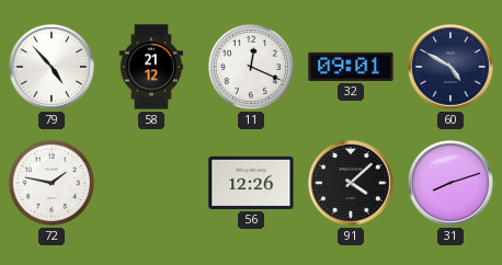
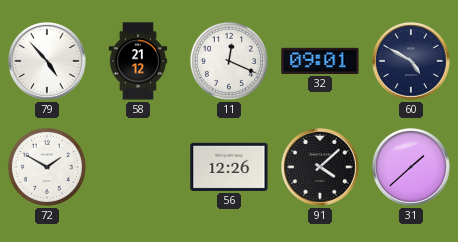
72: 1:47 -> 1:50 (47, 167)
31: 8:12 -> 1:38 (412, 168)
